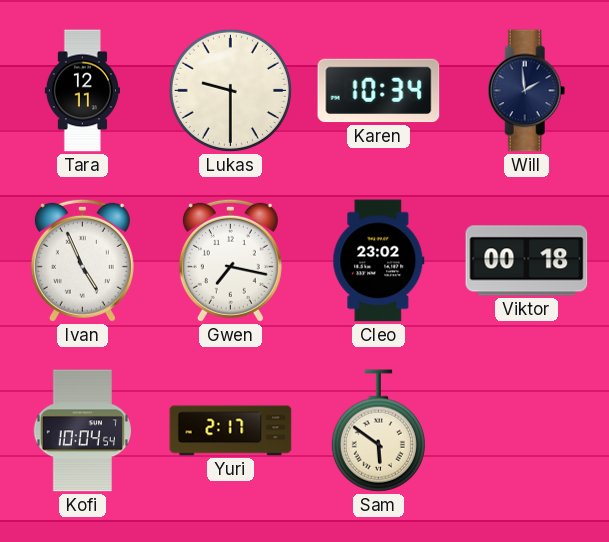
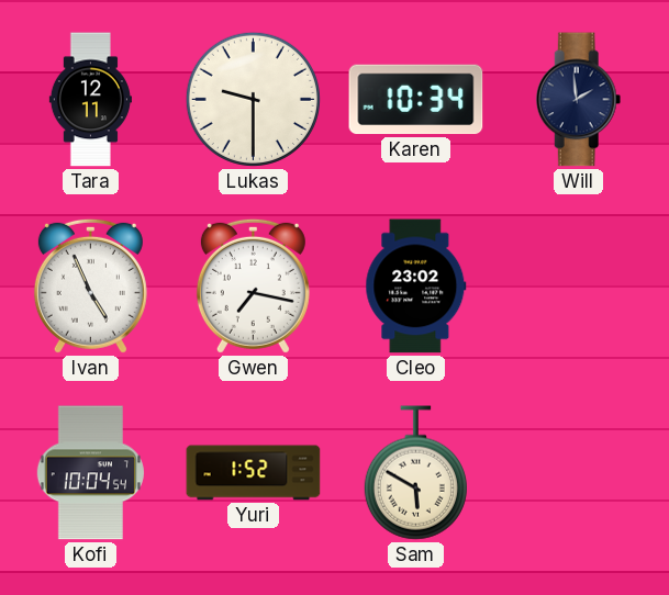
Viktor: 00:18 -> none (527, 261)
Yuri: 2:17 -> 1:52 (254, 473)
Sam: 5:51 -> 5:50 (415, 473)
